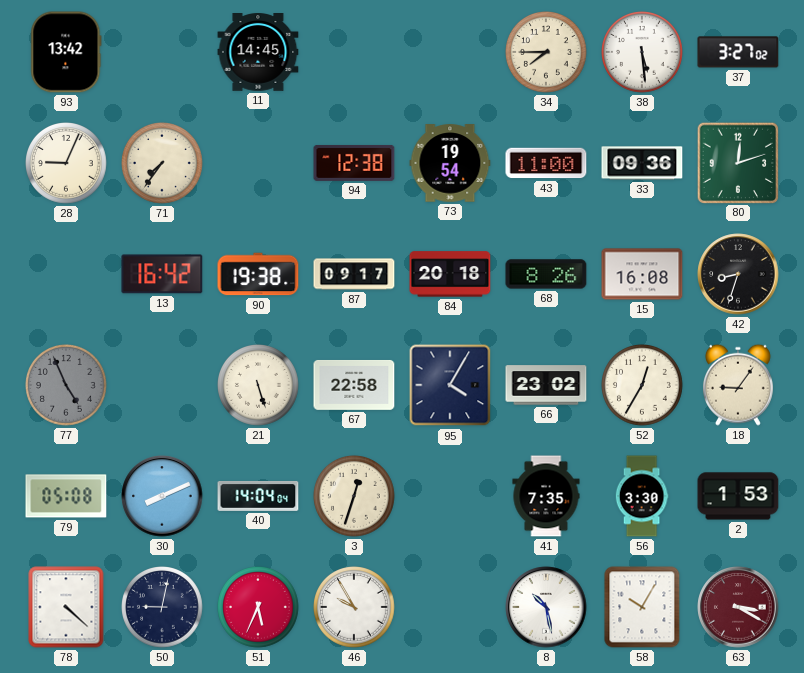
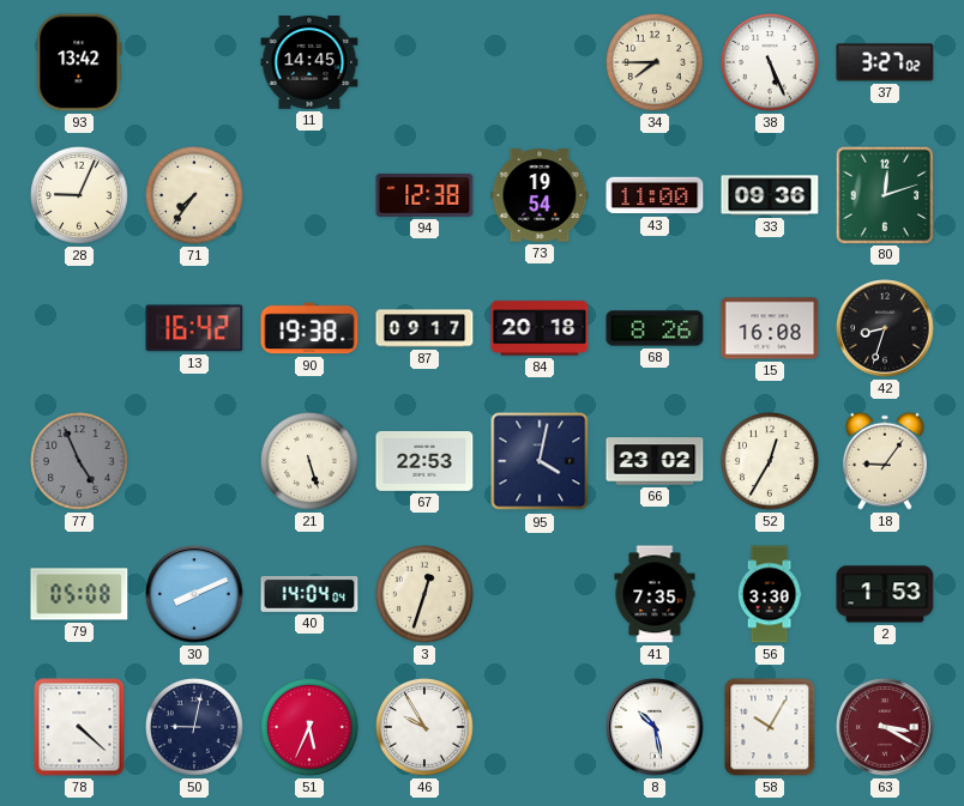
38: 5:29 -> 5:26 (771, 63)
67: 22:58 -> 22:53 (424, 461)
95: 4:05 -> 4:02 (540, 461)
